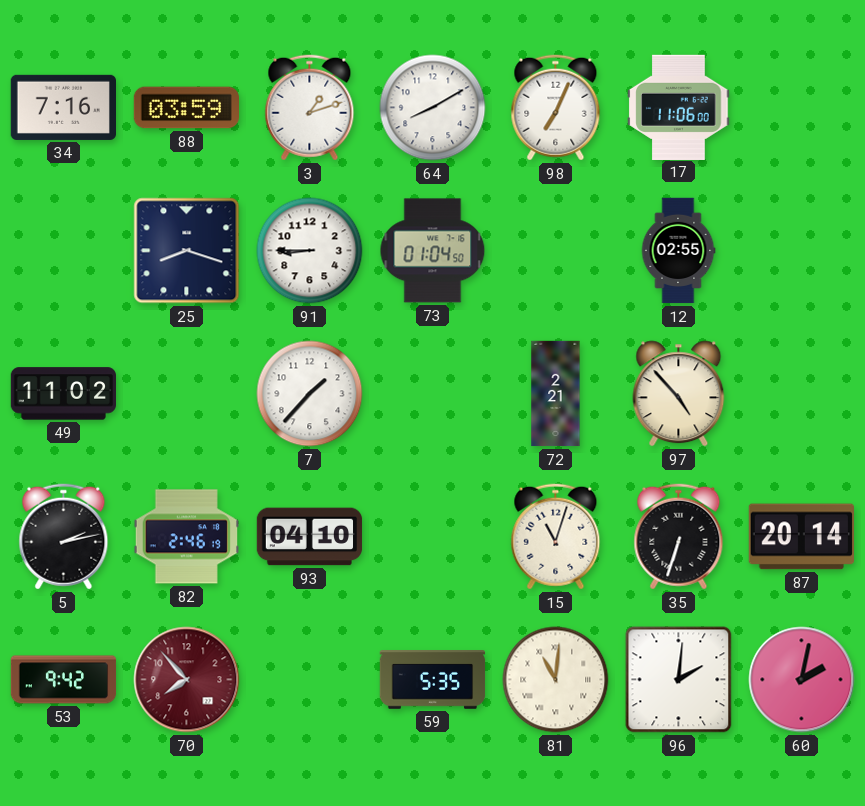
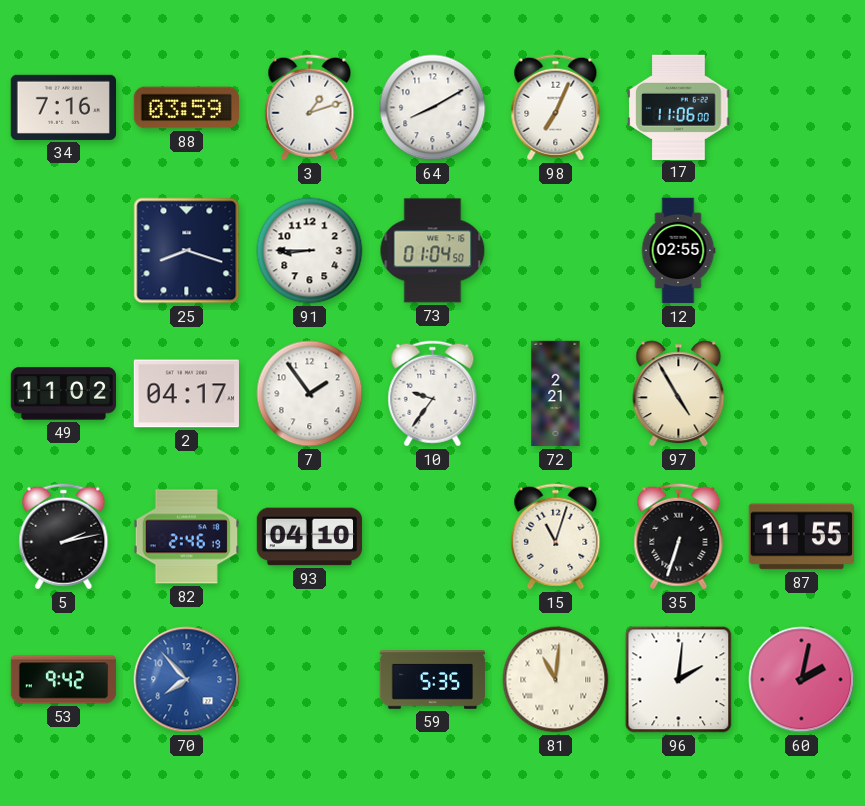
2: none -> 04:17 (186, 394)
7: 1:37 -> 1:54 (310, 394)
10: none -> 9:36 (433, 394)
97: 4:53 -> 4:55 (679, 394)
87: 20:14 -> 11:55 (801, 537)
70 dial: burgundy -> blue (187, 680)
